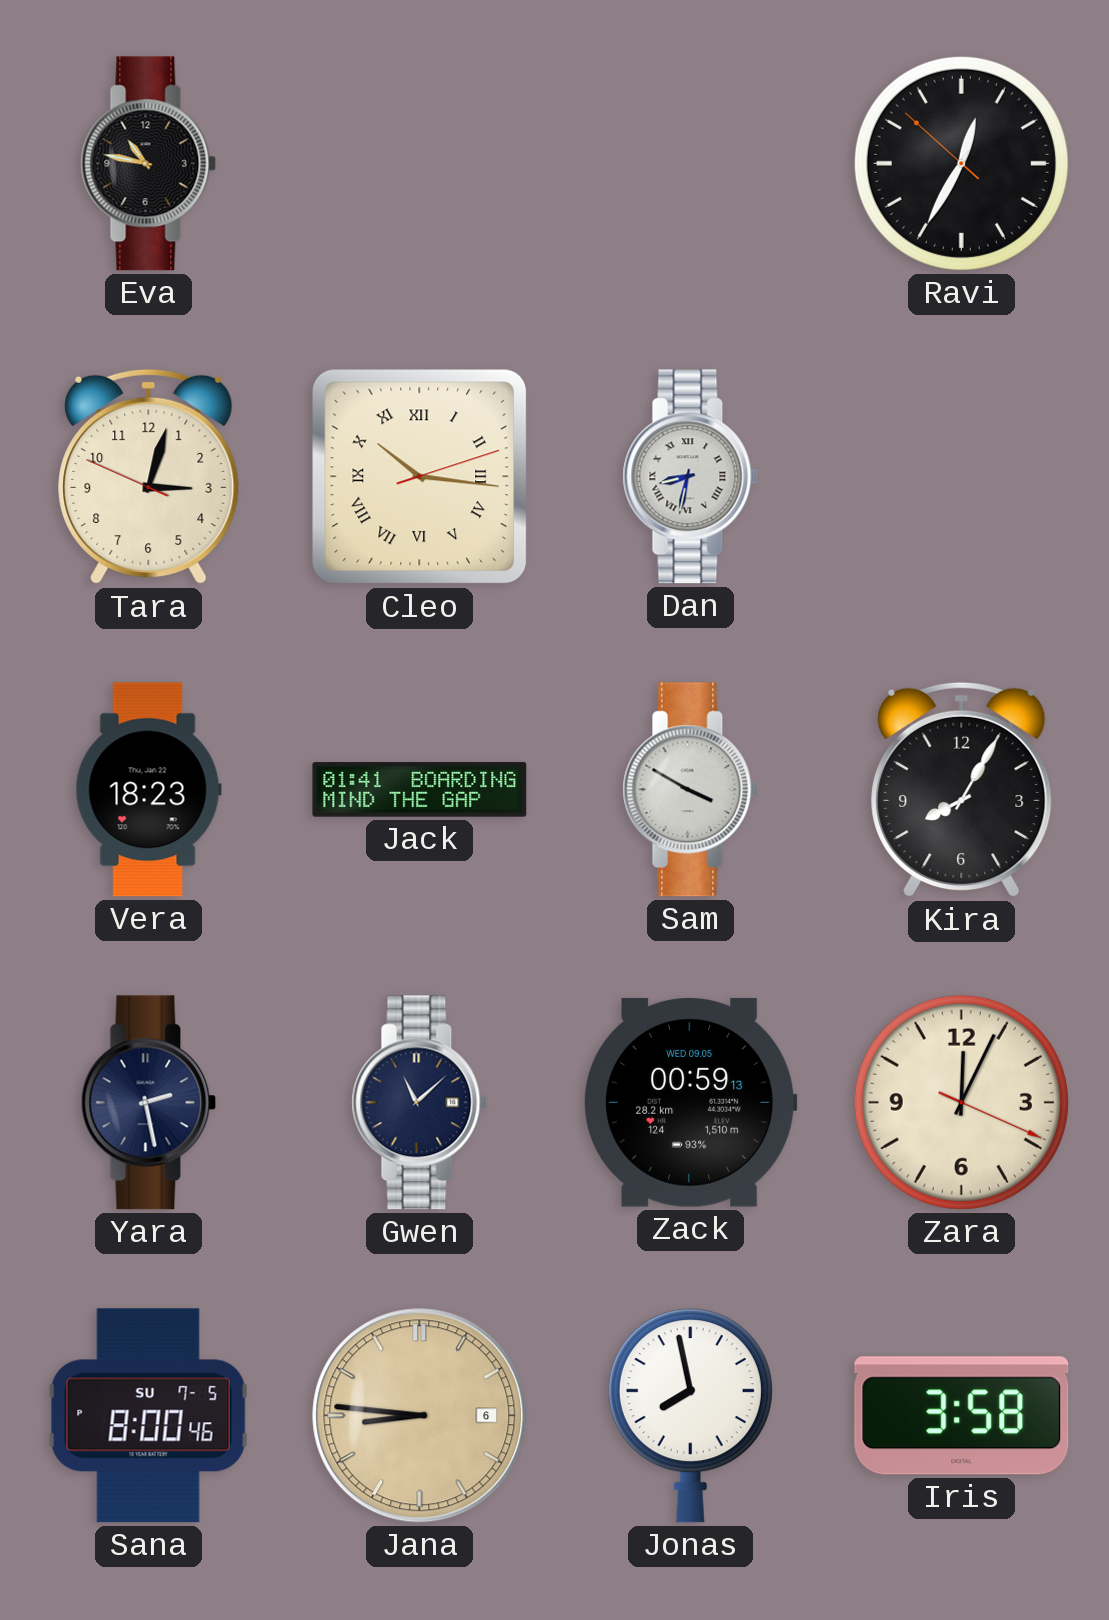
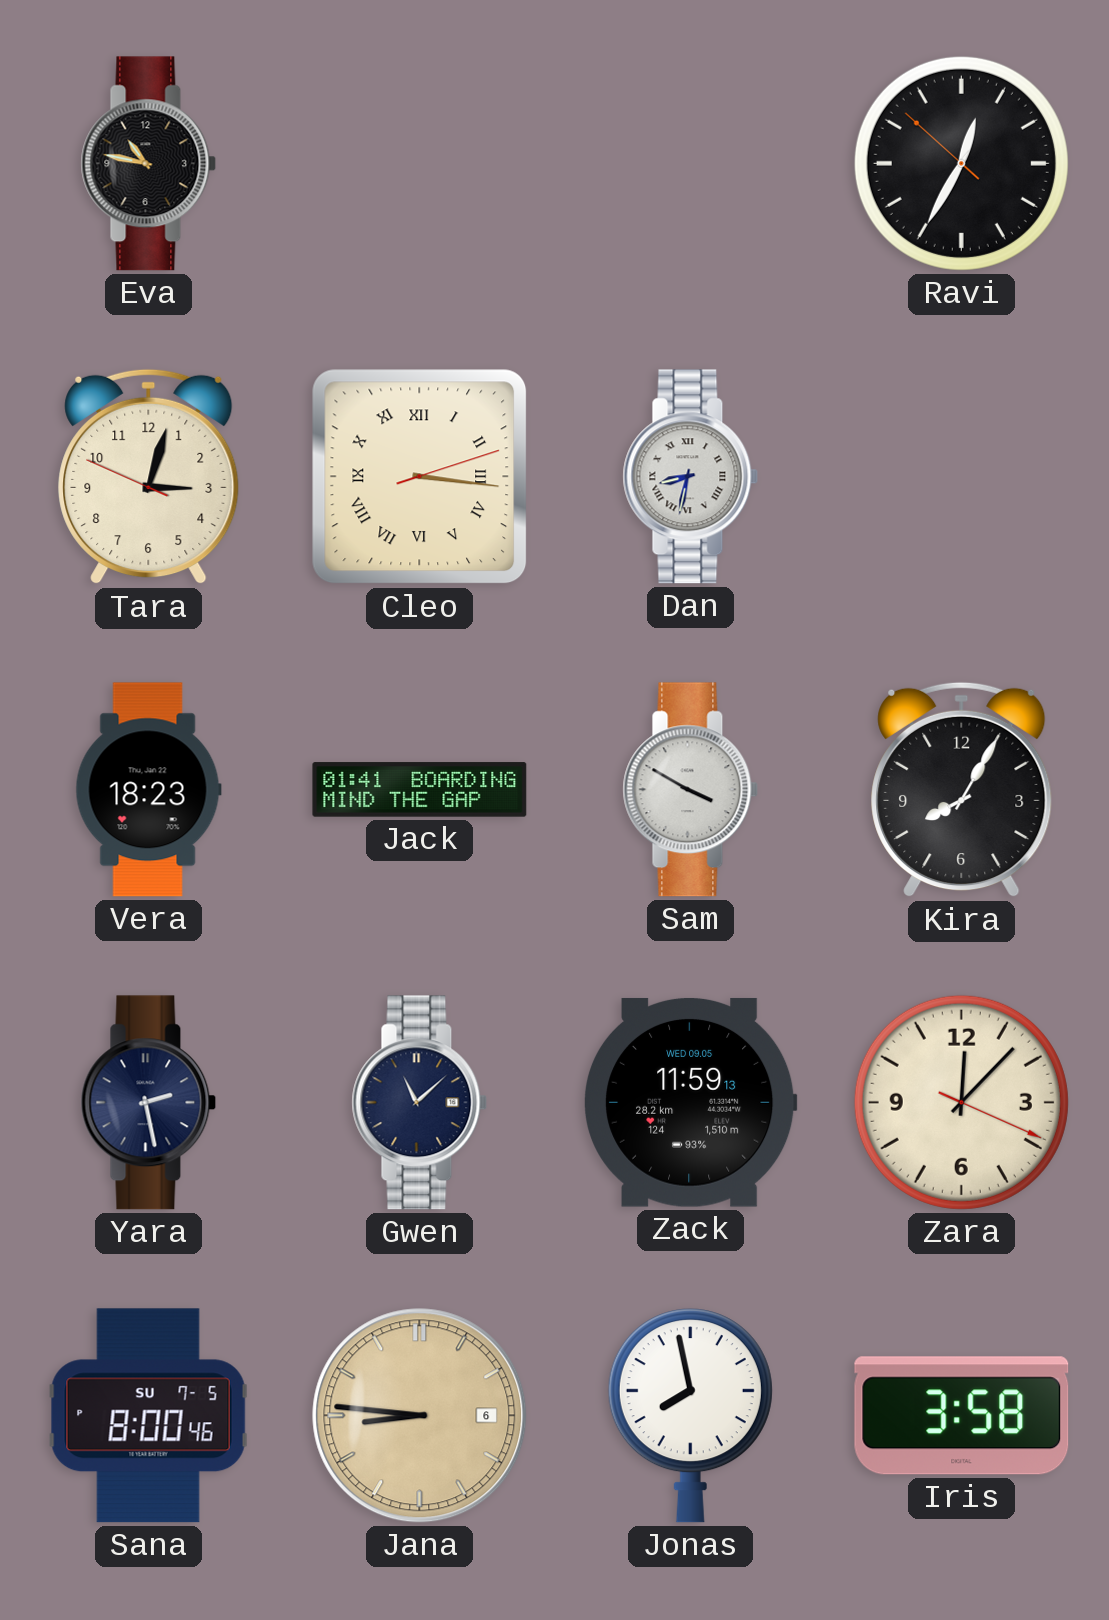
Cleo: 10:16 -> 3:16 (420, 477)
Zack: 00:59 -> 11:59 (690, 1102)
Zara: 12:04 -> 12:07 (961, 1102)
